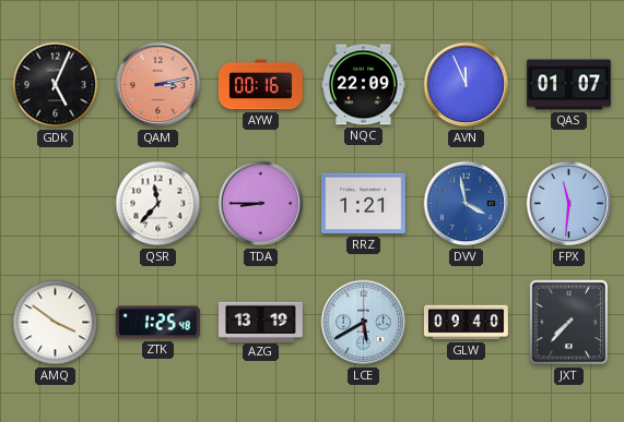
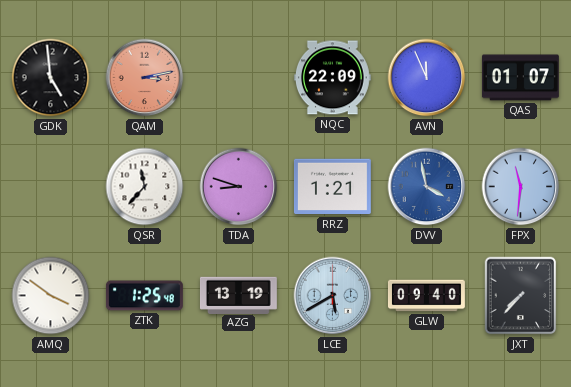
GDK: 5:04 -> 4:59 (51, 78)
AYW: 00:16 -> none (260, 85)
TDA: 8:45 -> 8:48 (239, 187)
